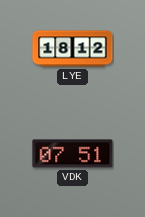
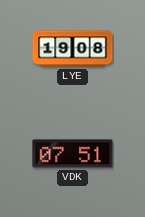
LYE: 18:12 -> 19:08 (73, 49)
